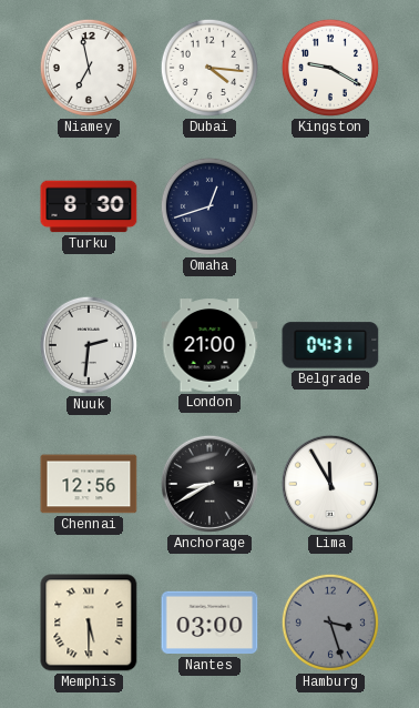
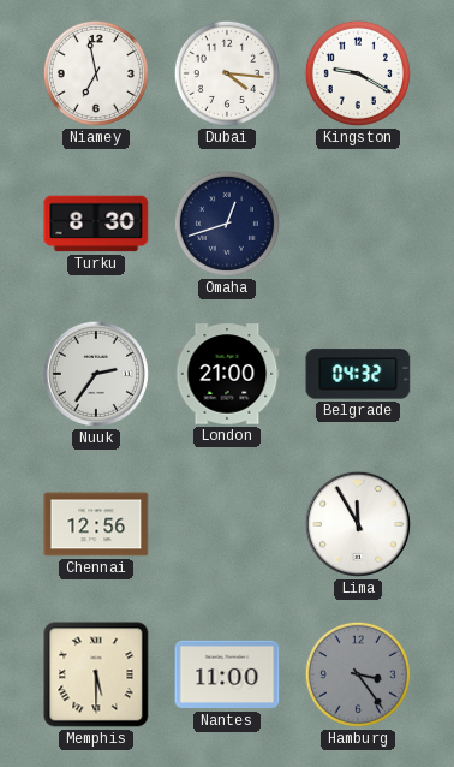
Nuuk: 2:31 -> 2:36 (96, 374)
Belgrade: 04:31 -> 04:32 (358, 374)
Anchorage: 8:40 -> none (209, 484)
Nantes: 03:00 -> 11:00 (227, 674)
Hamburg: 3:27 -> 3:24 (358, 674)
